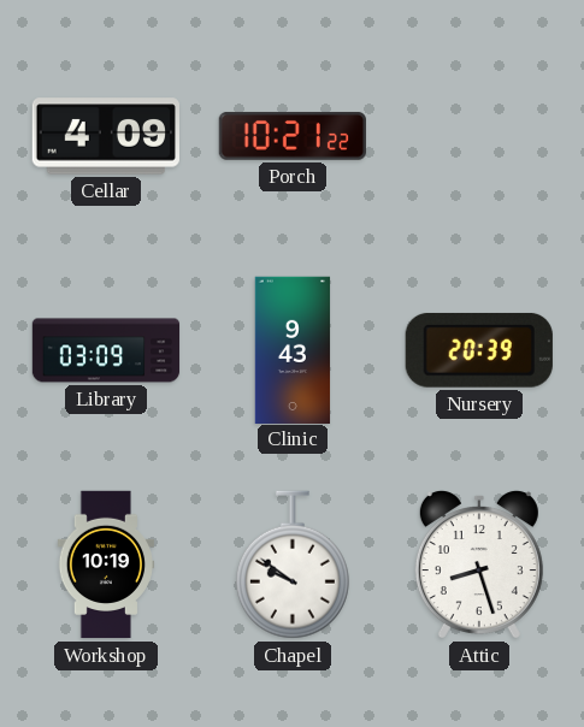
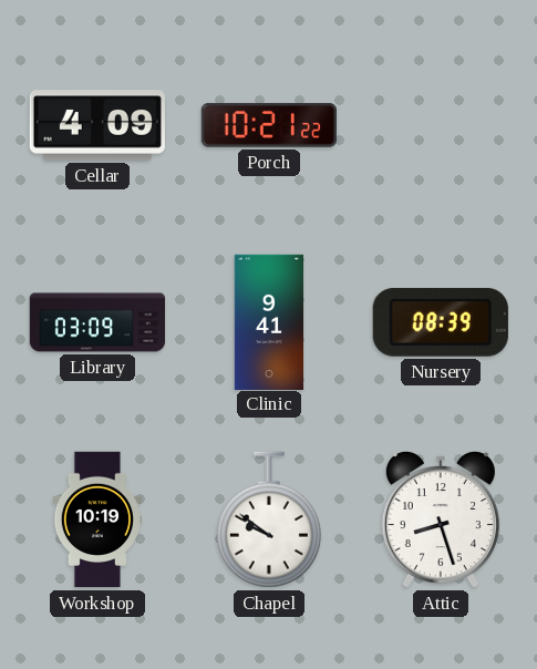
Clinic: 9:43 -> 9:41 (269, 321)
Nursery: 20:39 -> 08:39 (441, 322)
